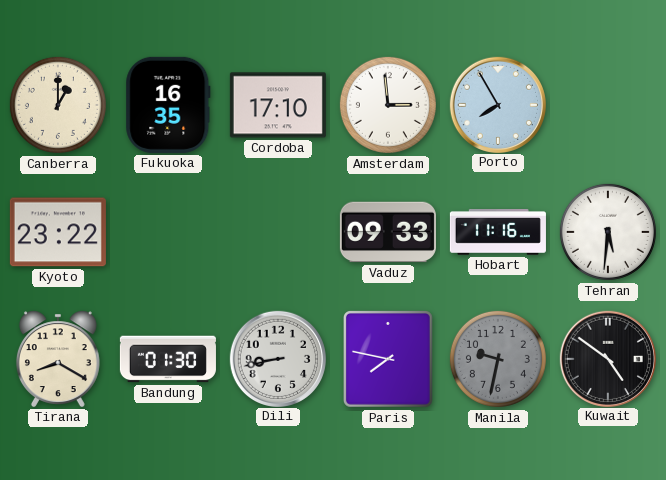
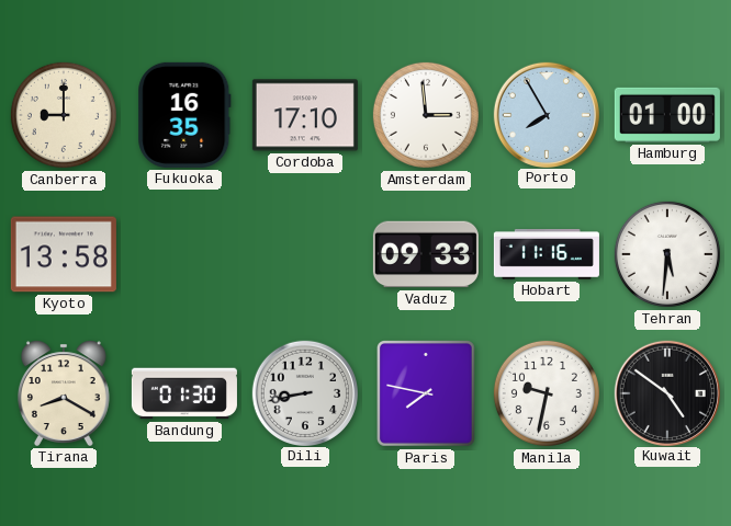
Canberra: 1:00 -> 9:00 (64, 115)
Hamburg: none -> 01:00 (667, 115)
Kyoto: 23:22 -> 13:58 (64, 254)
Manila dial: grey -> white (547, 393)
